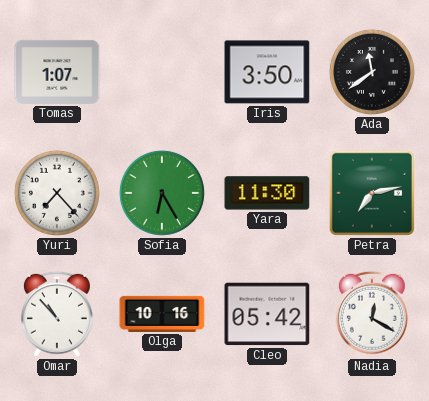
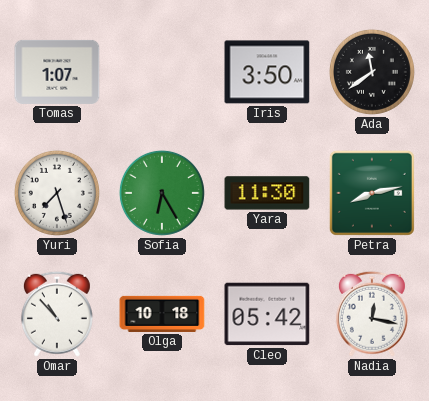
Yuri: 7:23 -> 7:27 (57, 193)
Petra: 7:13 -> 8:13 (372, 193)
Olga: 10:16 -> 10:18 (162, 314)
Nadia: 12:20 -> 12:17 (372, 314)
